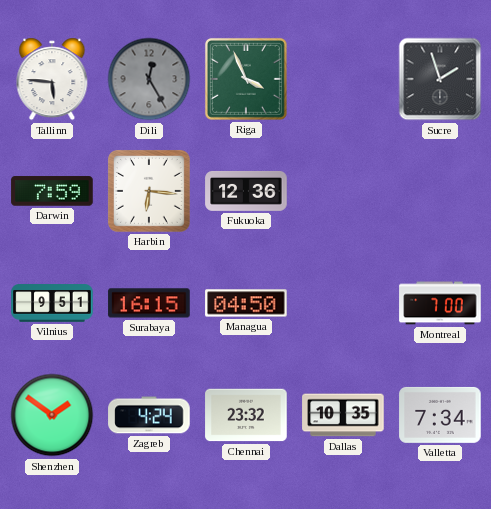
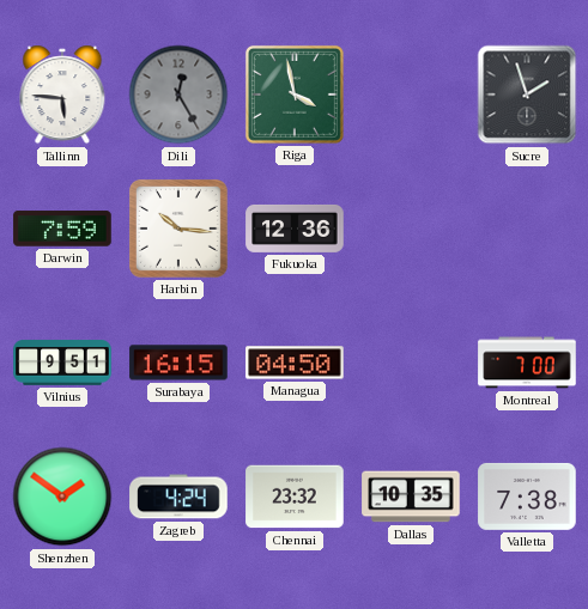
Riga: 3:56 -> 3:58 (295, 95)
Harbin: 6:16 -> 10:16 (178, 229)
Valletta: 7:34 -> 7:38 (527, 497)
